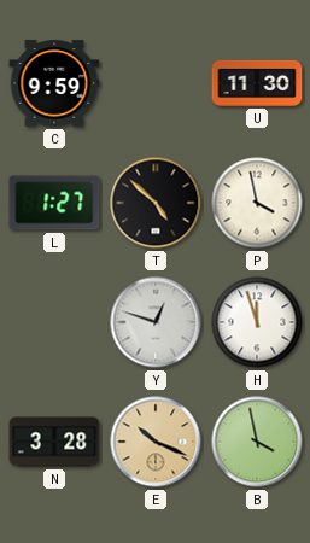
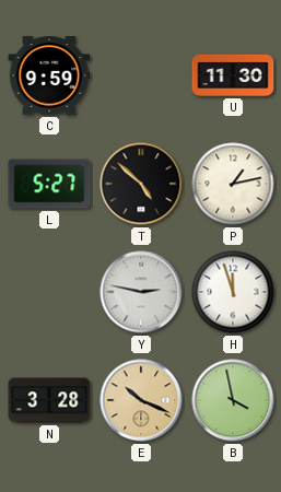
L: 1:27 -> 5:27 (49, 184)
P: 3:58 -> 1:13 (233, 184)
Y: 12:48 -> 2:47 (141, 292)
